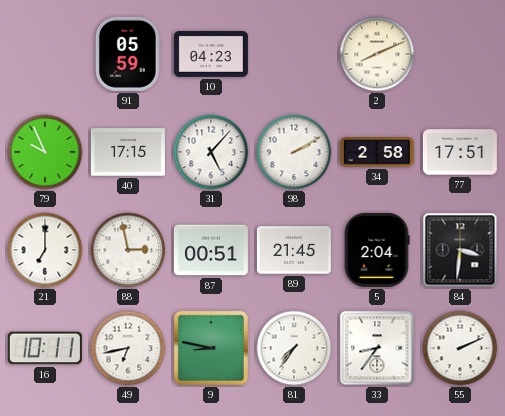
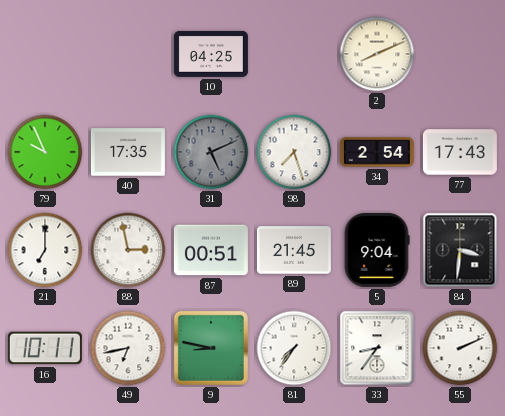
91: 05:59 -> none (128, 54)
10: 04:23 -> 04:25 (211, 54)
40: 17:15 -> 17:35 (128, 152)
31: 5:07 -> 5:11 (211, 152)
31 dial: white -> grey (211, 152)
98: 2:10 -> 7:27 (294, 152)
34: 2:58 -> 2:54 (377, 152)
77: 17:51 -> 17:43 (460, 152)
5: 2:04 -> 9:04 (377, 250)
